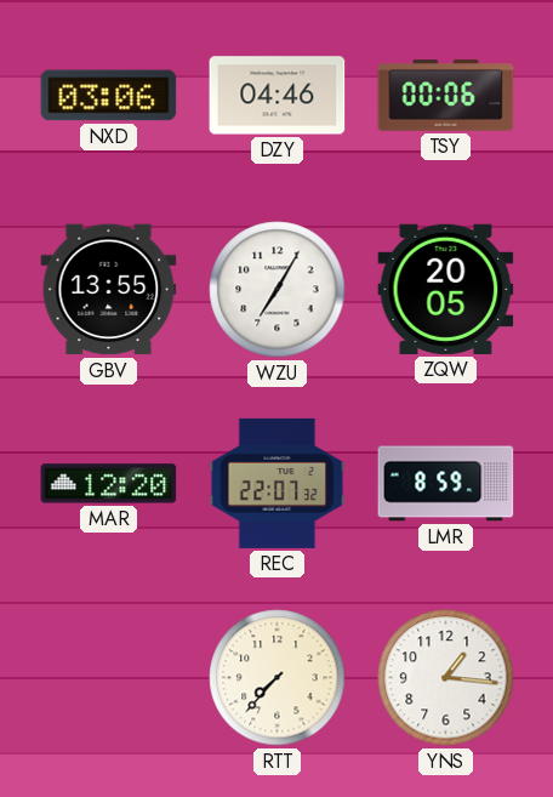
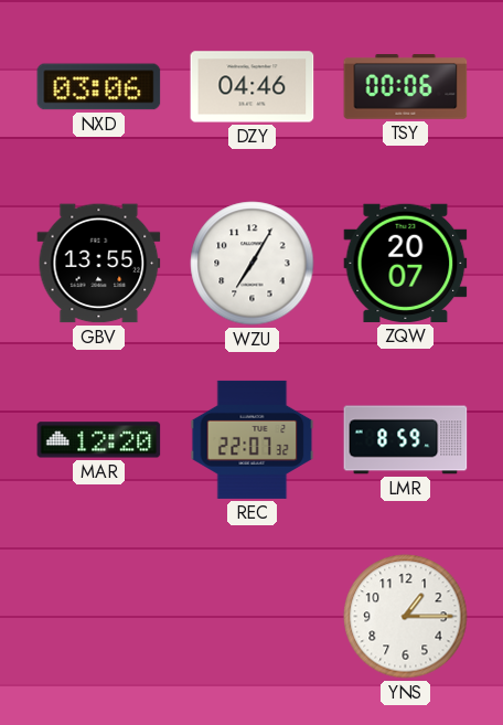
ZQW: 20:05 -> 20:07 (406, 263)
RTT: 7:37 -> none (278, 678)
YNS: 1:16 -> 1:15 (406, 617)
